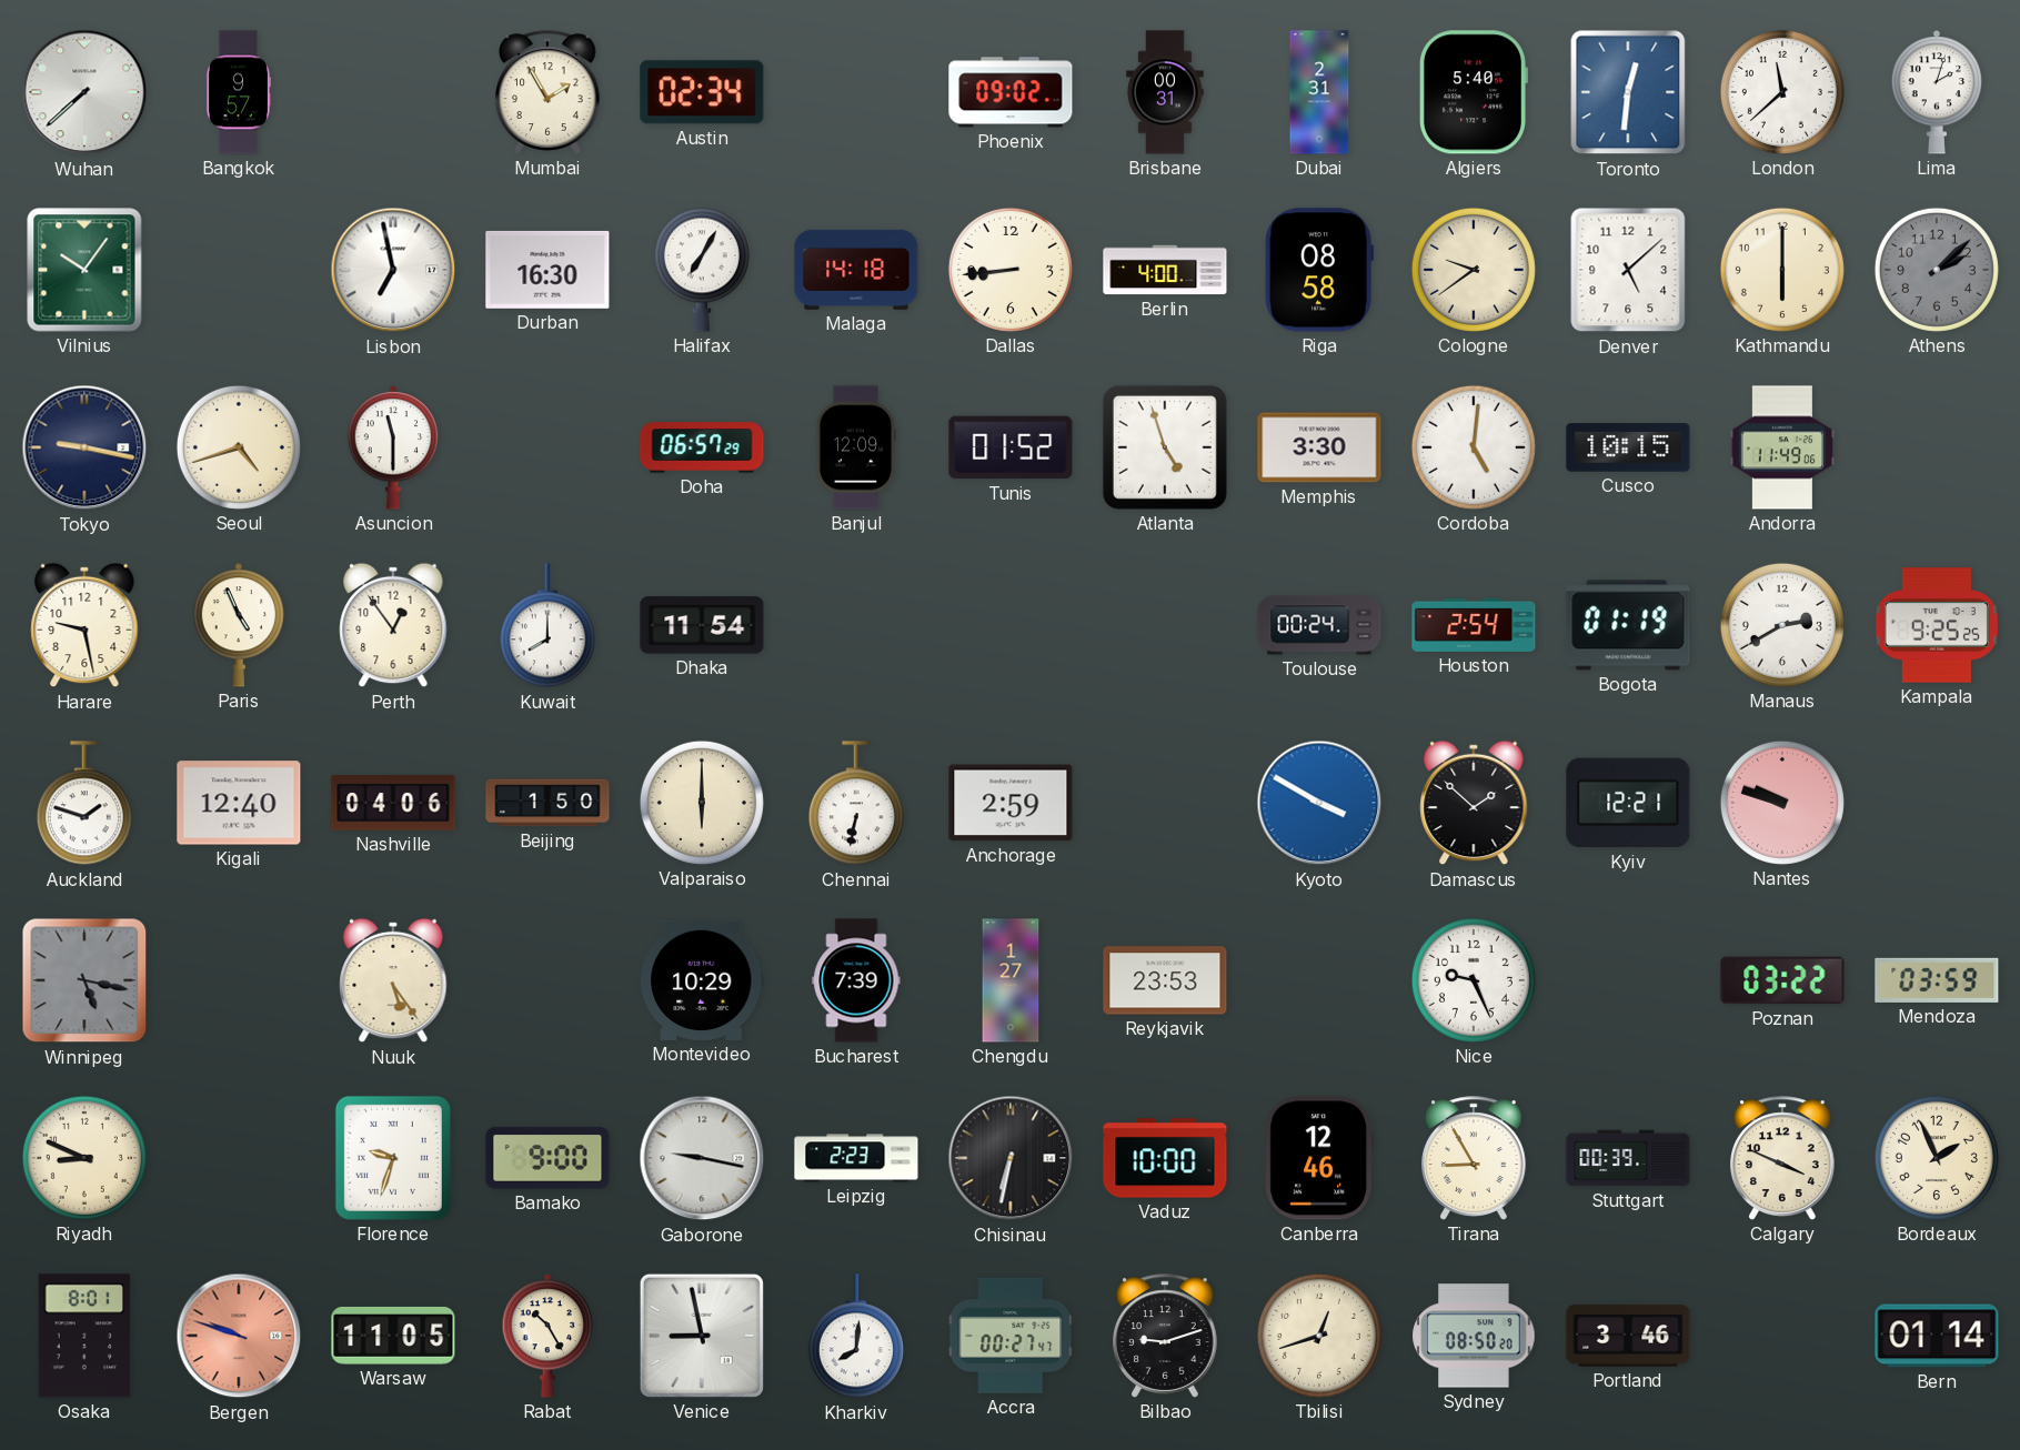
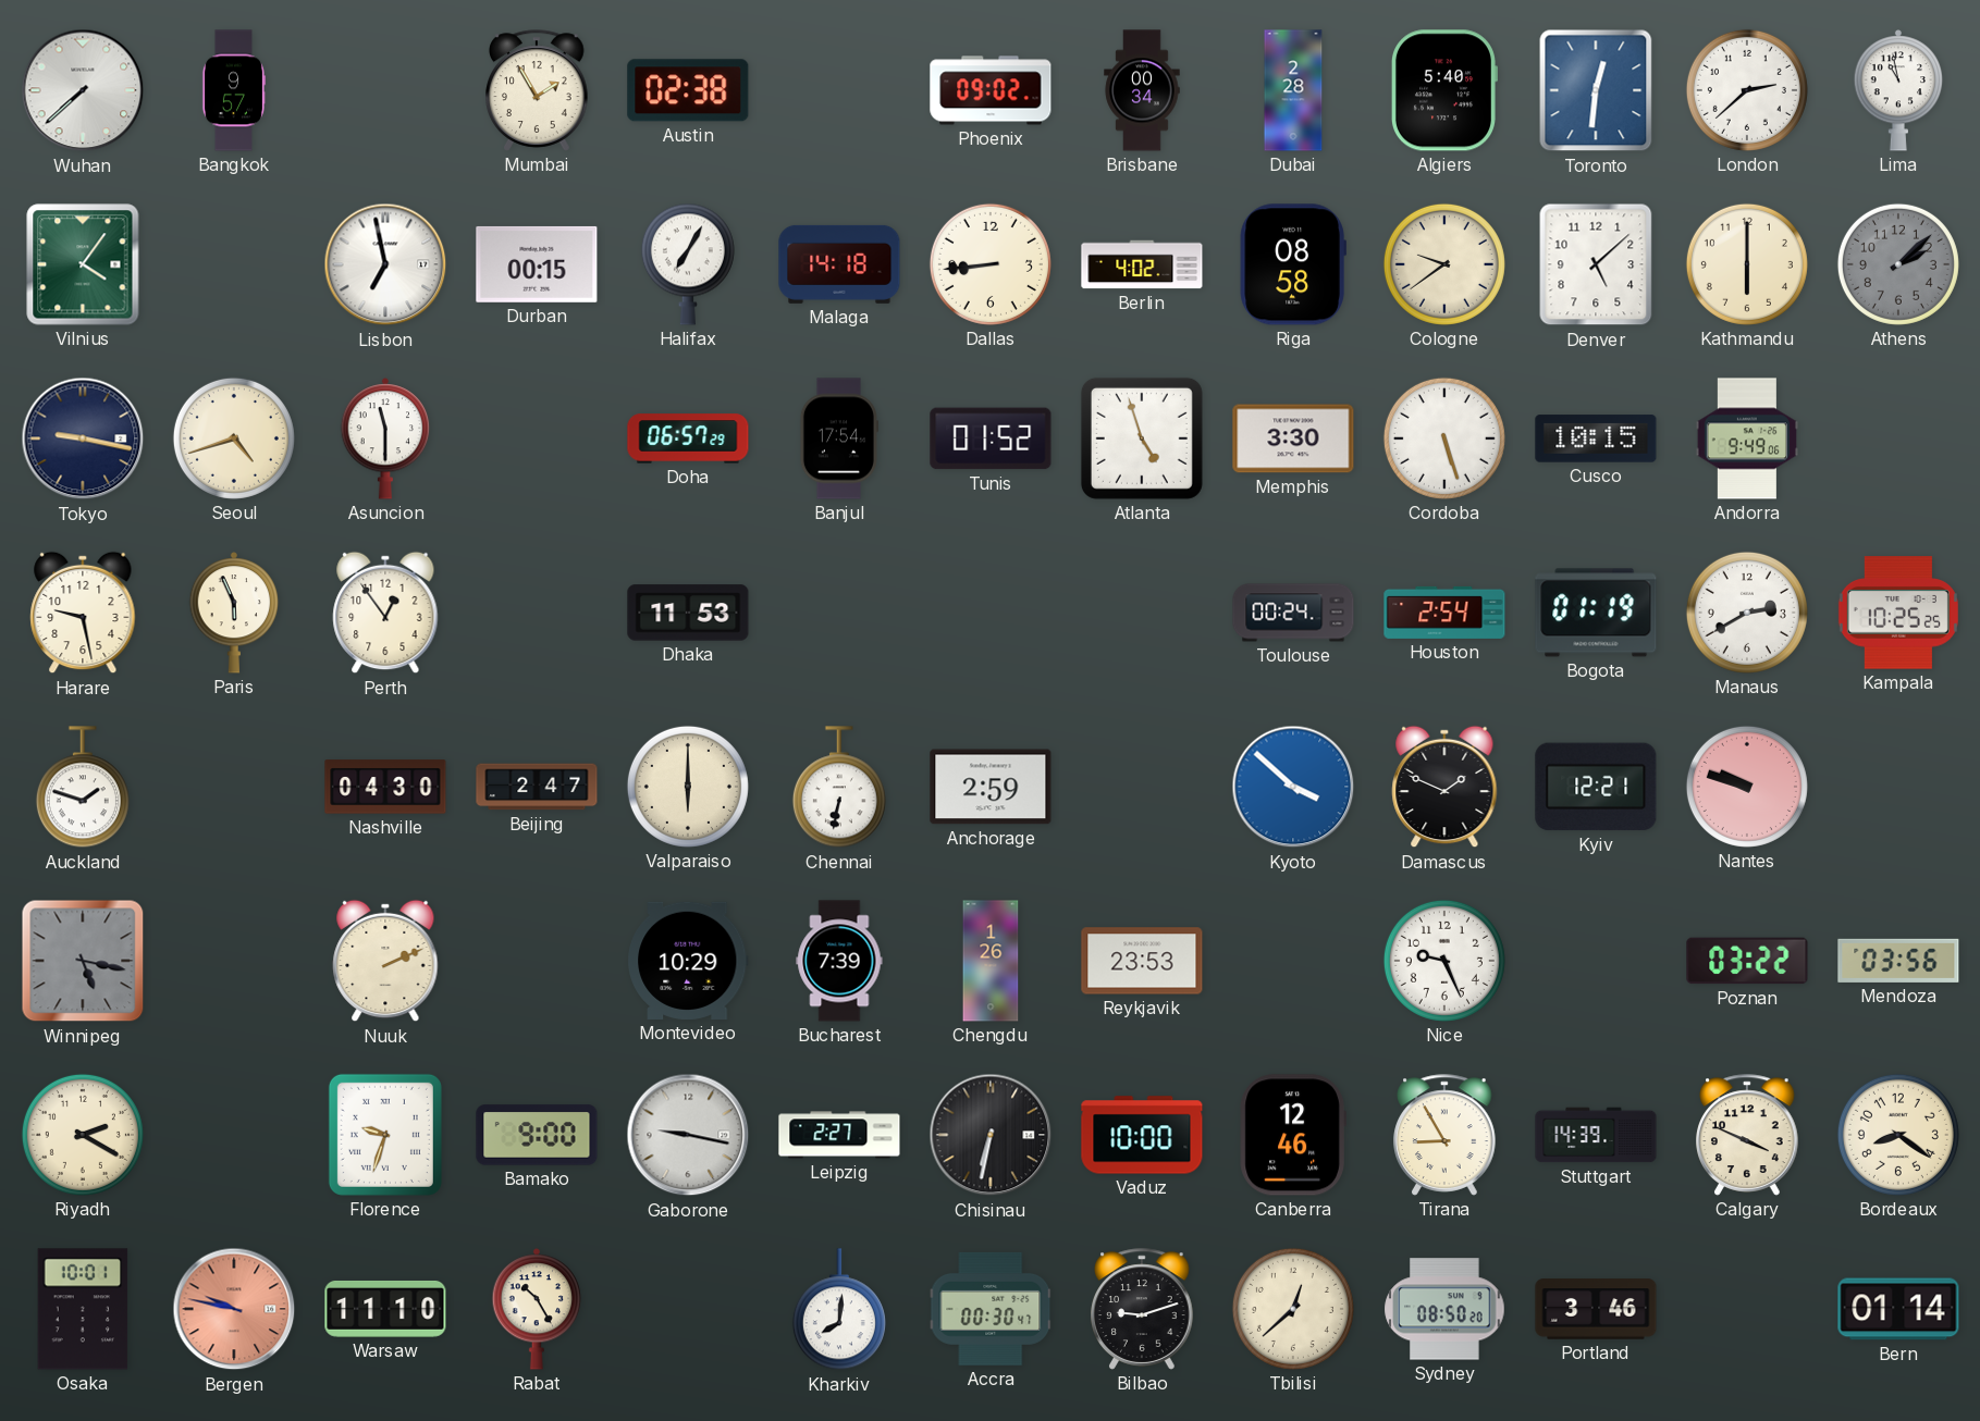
Austin: 02:34 -> 02:38 (688, 90)
Brisbane: 00:31 -> 00:34 (1142, 90)
Dubai: 2:31 -> 2:28 (1293, 90)
London: 11:38 -> 2:38 (1747, 90)
Lima: 2:03 -> 10:58 (1898, 90)
Vilnius: 10:06 -> 4:06 (83, 264)
Durban: 16:30 -> 00:15 (537, 264)
Berlin: 4:00 -> 4:02 (1142, 264)
Banjul: 12:09 -> 17:54 (838, 438)
Cordoba: 5:01 -> 5:27 (1444, 438)
Andorra: 11:49 -> 9:49 (1747, 438)
Paris: 4:56 -> 5:56 (234, 613)
Kuwait: 8:00 -> none (547, 626)
Dhaka: 11:54 -> 11:53 (688, 613)
Kampala: 9:25 -> 10:25 (1898, 613)
Kigali: 12:40 -> none (239, 803)
Nashville: 04:06 -> 04:30 (385, 787)
Beijing: 1:50 -> 2:47 (537, 787)
Kyoto: 3:50 -> 3:52 (1293, 787)
Damascus: 1:52 -> 1:49 (1444, 787)
Nuuk: 5:24 -> 2:11 (385, 961)
Chengdu: 1:27 -> 1:26 (991, 961)
Mendoza: 03:59 -> 03:56 (1898, 961)
Riyadh: 8:49 -> 2:20 (83, 1135)
Leipzig: 2:23 -> 2:27 (839, 1135)
Stuttgart: 00:39 -> 14:39 (1596, 1135)
Bordeaux: 1:56 -> 8:21 (1898, 1135)
Osaka: 8:01 -> 10:01 (83, 1309)
Bergen: 9:48 -> 9:47 (234, 1309)
Warsaw: 11:05 -> 11:10 (385, 1309)
Venice: 8:58 -> none (702, 1336)
Accra: 00:27 -> 00:30 (991, 1309)
Tbilisi: 12:42 -> 12:38 (1293, 1309)
